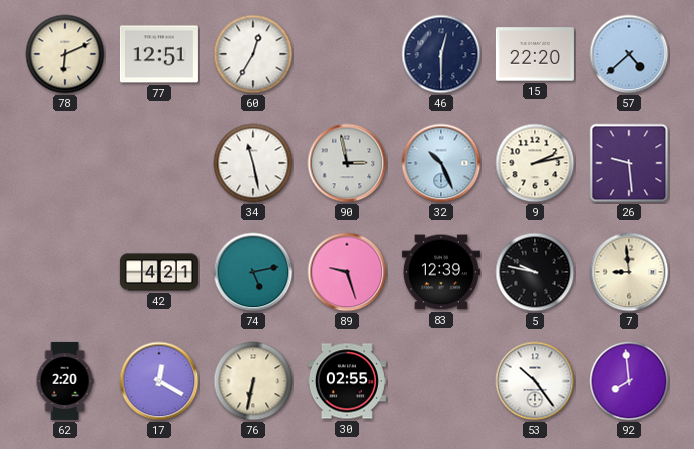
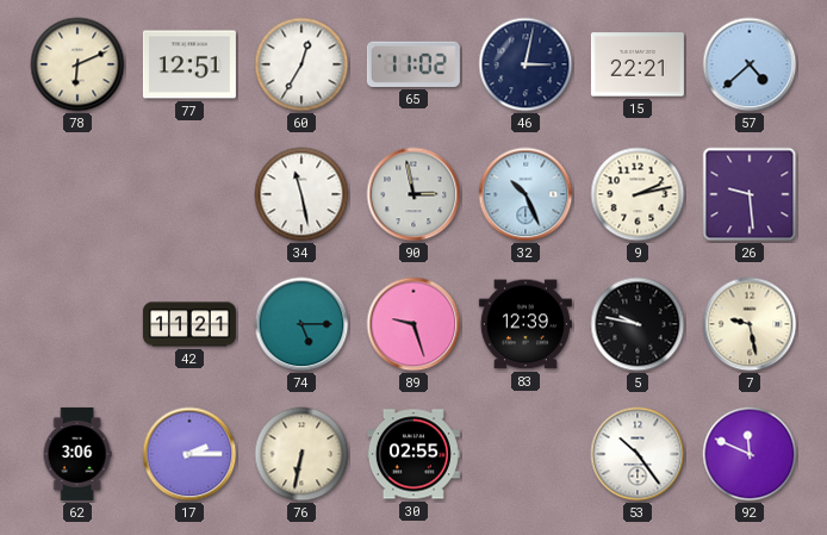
65: none -> 11:02 (413, 64)
46: 12:30 -> 3:02 (526, 64)
15: 22:20 -> 22:21 (638, 64)
42: 4:21 -> 11:21 (189, 324)
74: 5:13 -> 5:15 (301, 324)
7: 8:59 -> 9:28 (750, 324)
62: 2:20 -> 3:06 (77, 454)
17: 12:20 -> 2:15 (189, 454)
92: 7:59 -> 11:49 (750, 454)
